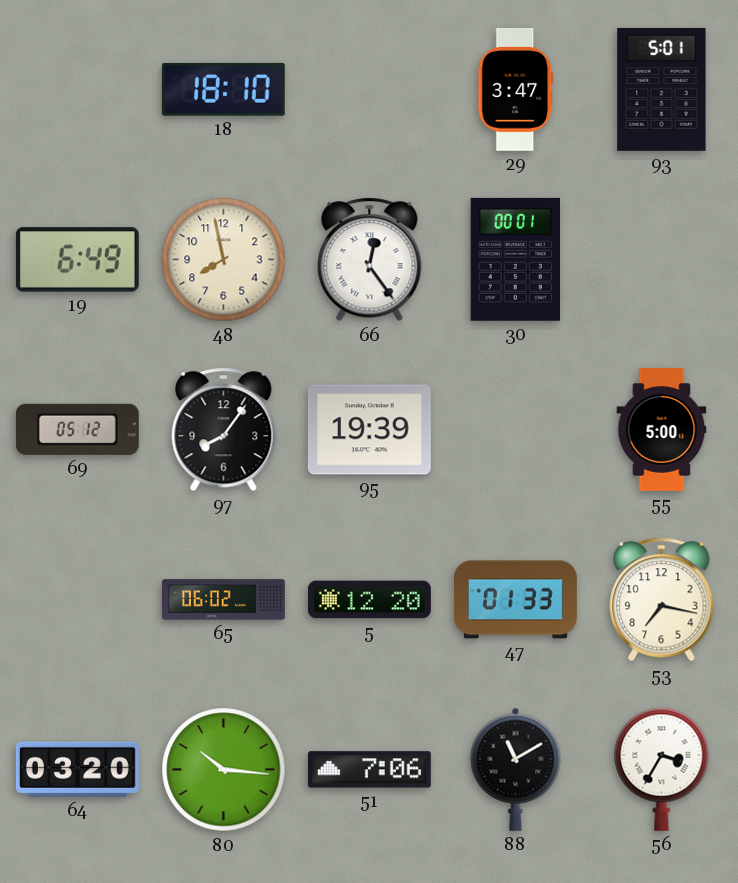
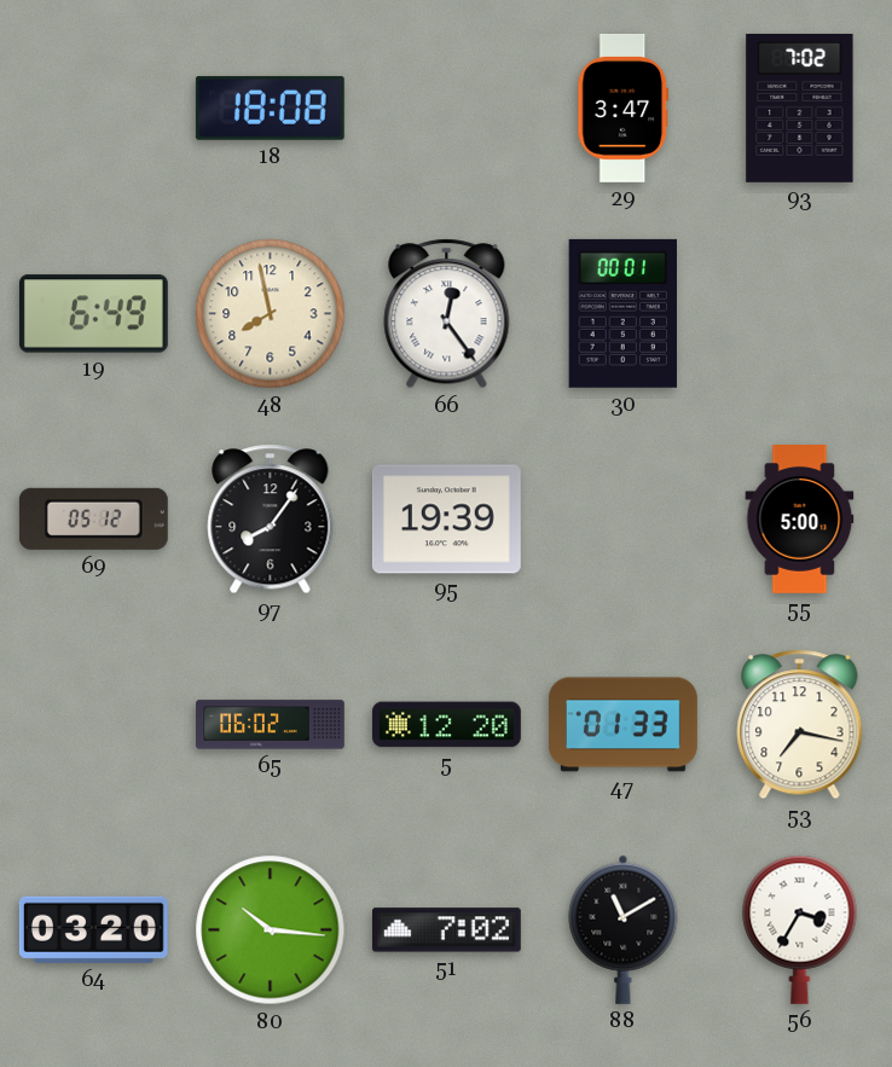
18: 18:10 -> 18:08 (270, 108)
93: 5:01 -> 7:02 (800, 108)
51: 7:06 -> 7:02 (446, 930)
